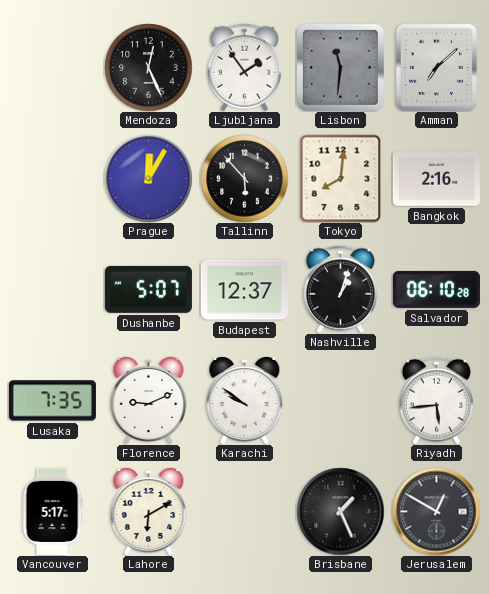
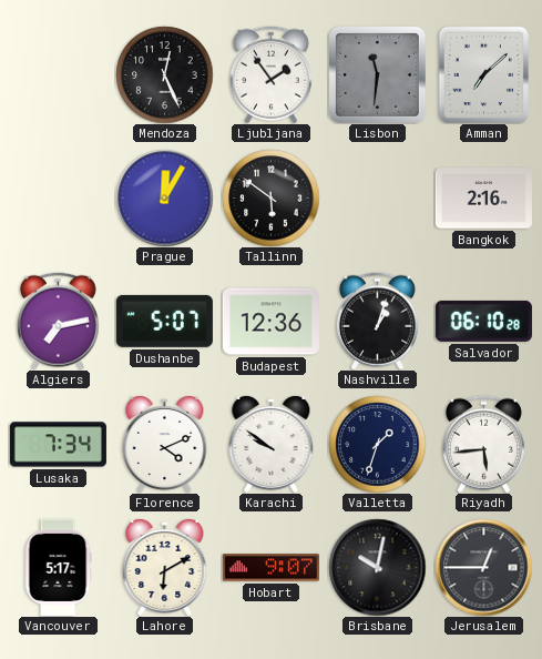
Tallinn: 5:53 -> 5:51 (270, 197)
Tokyo: 8:01 -> none (341, 178)
Algiers: none -> 7:13 (58, 321)
Budapest: 12:37 -> 12:36 (270, 322)
Lusaka: 7:35 -> 7:34 (58, 445)
Florence: 9:11 -> 4:11 (165, 444)
Valletta: none -> 1:33 (377, 444)
Hobart: none -> 9:07 (270, 568)
Brisbane: 1:26 -> 10:02 (377, 567)
Jerusalem: 12:50 -> 12:45 (483, 567)
